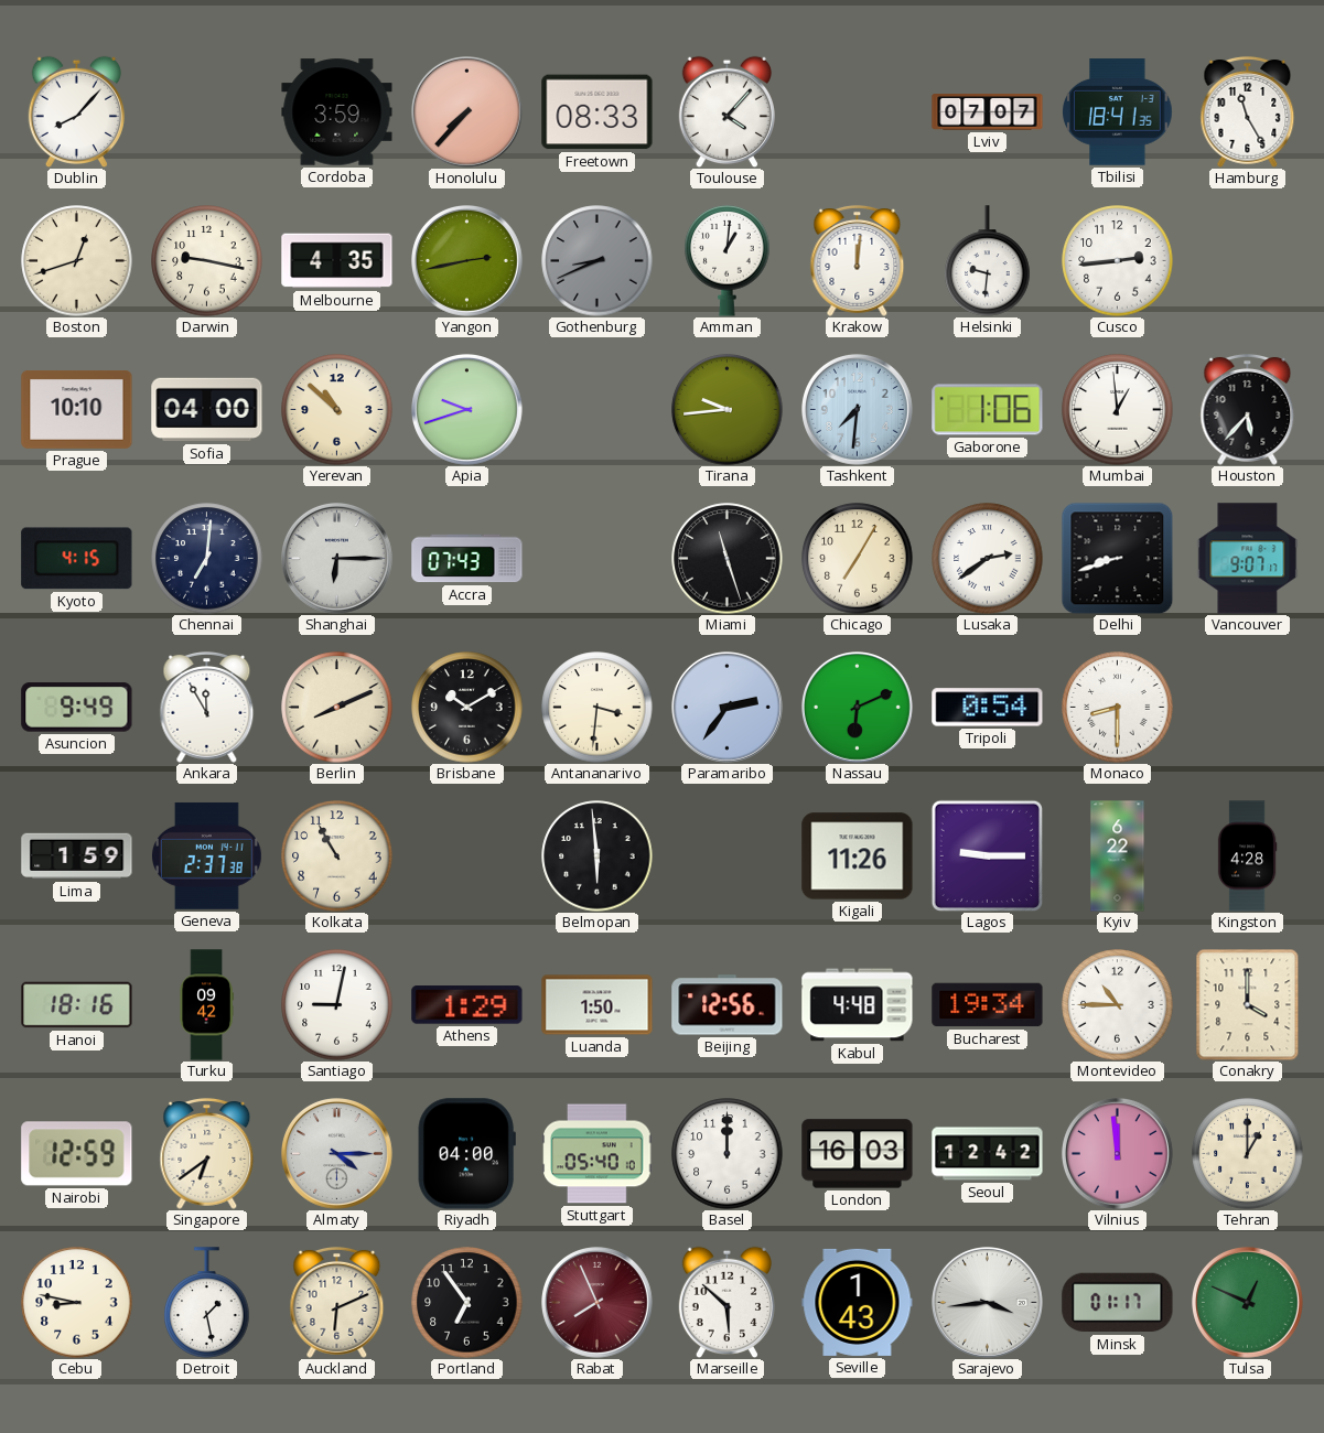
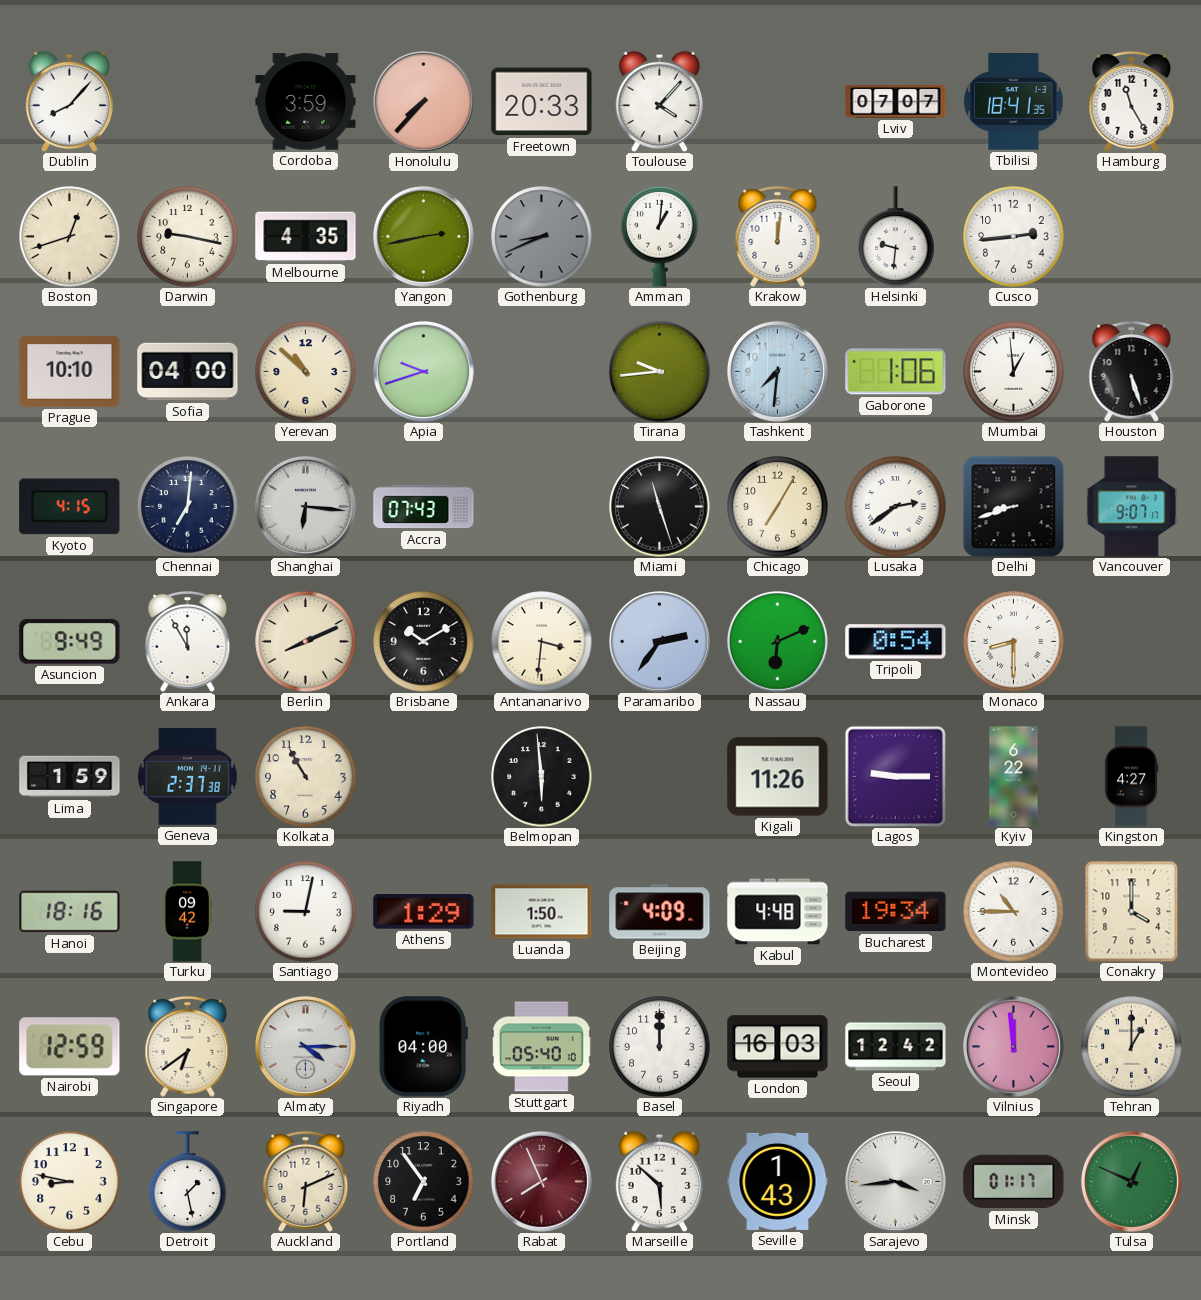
Freetown: 08:33 -> 20:33 (542, 102)
Houston: 5:37 -> 5:27 (1132, 371)
Shanghai: 6:15 -> 6:16 (306, 507)
Kingston: 4:28 -> 4:27 (1131, 777)
Beijing: 12:56 -> 4:09 (660, 912)
